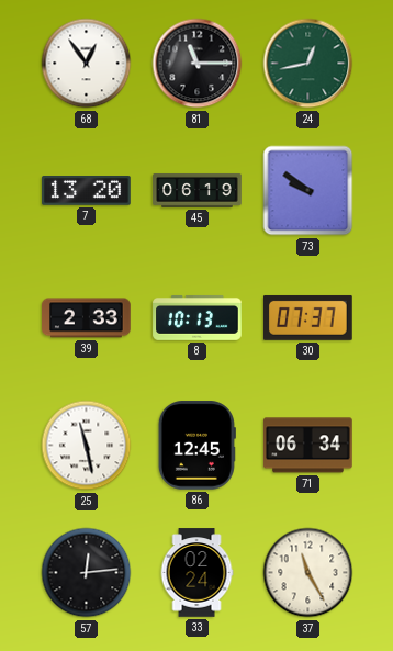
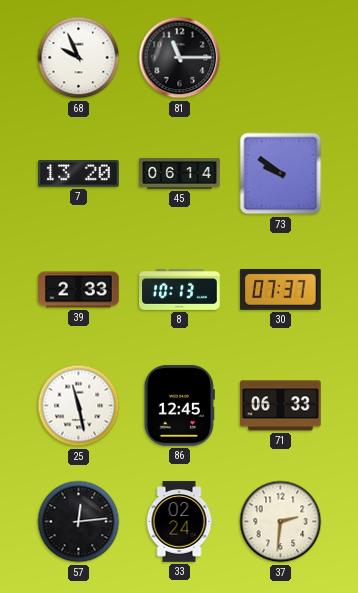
68: 12:54 -> 9:56 (79, 58)
24: 12:43 -> none (308, 64)
45: 06:19 -> 06:14 (180, 173)
71: 06:34 -> 06:33 (281, 406)
37: 11:25 -> 2:31 (281, 522)
